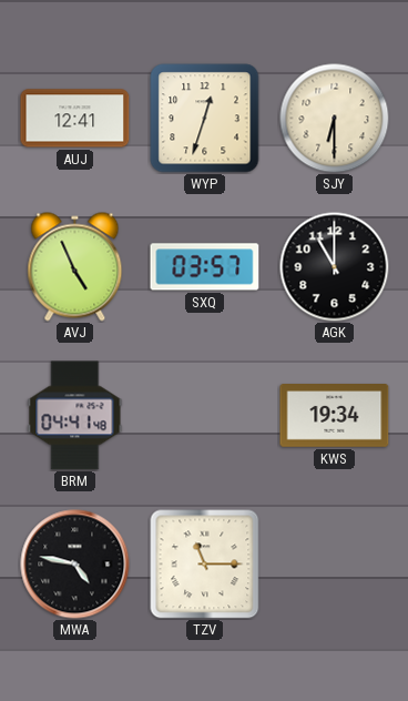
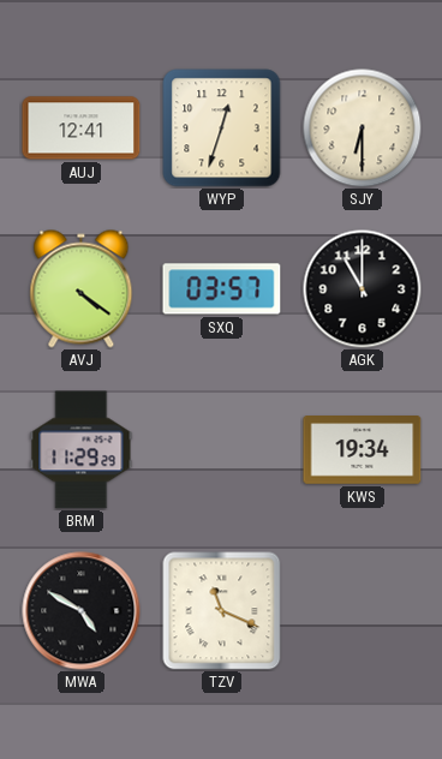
AVJ: 4:56 -> 4:21 (82, 289)
BRM: 04:41 -> 11:29 (82, 450)
MWA: 4:47 -> 4:50 (82, 611)
TZV: 11:15 -> 11:19 (221, 610)
